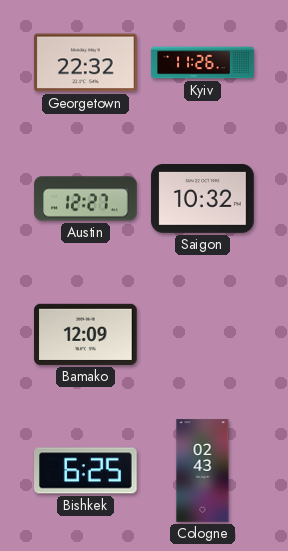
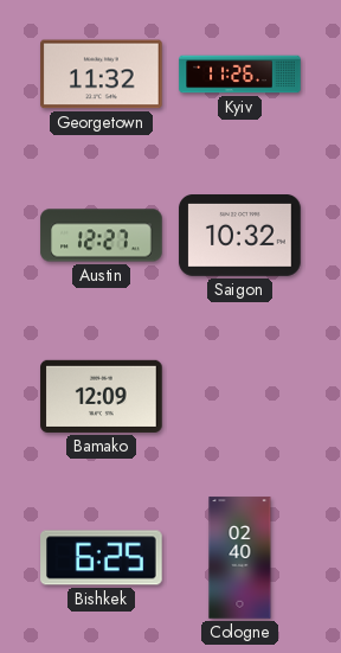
Georgetown: 22:32 -> 11:32 (102, 75)
Cologne: 02:43 -> 02:40 (240, 558)
